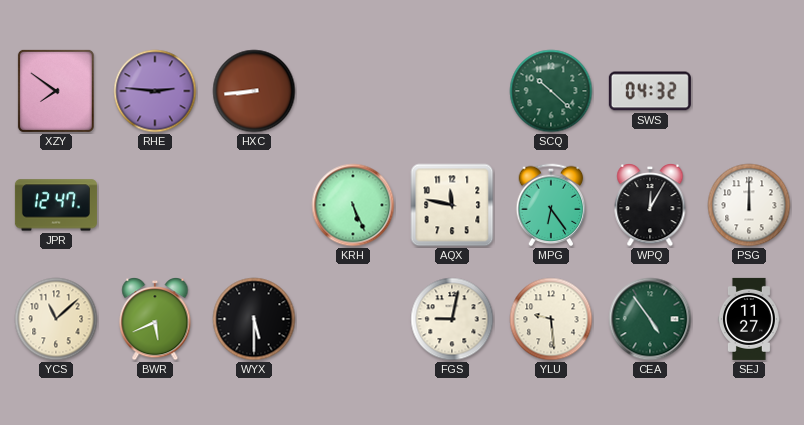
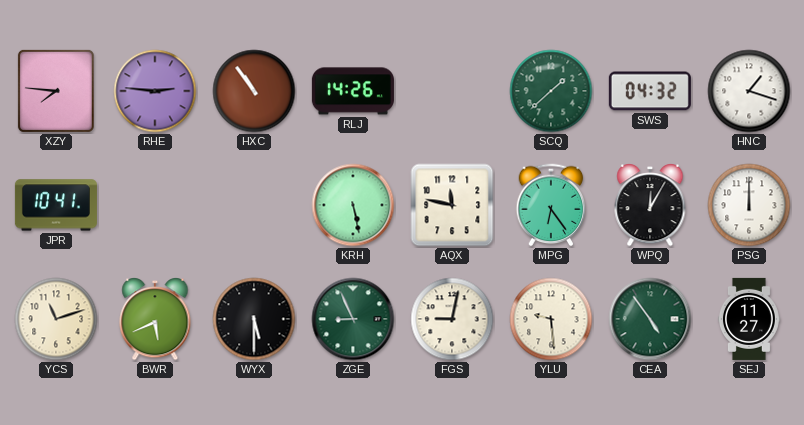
XZY: 7:51 -> 7:46 (56, 91)
HXC: 8:44 -> 10:54 (254, 91)
RLJ: none -> 14:26 (353, 91)
SCQ: 10:22 -> 1:38 (551, 91)
HNC: none -> 1:18 (749, 91)
JPR: 12:47 -> 10:41 (56, 205)
KRH: 5:26 -> 5:28 (353, 205)
YCS: 11:08 -> 11:12 (56, 319)
ZGE: none -> 8:56 (353, 319)
